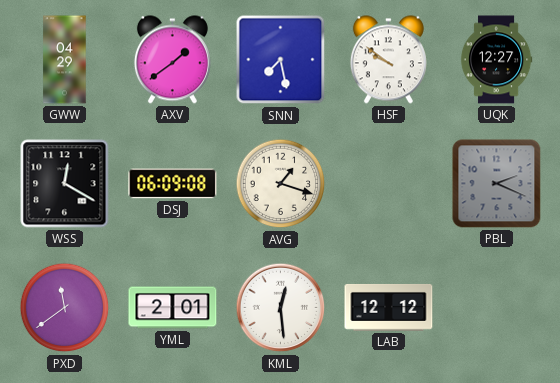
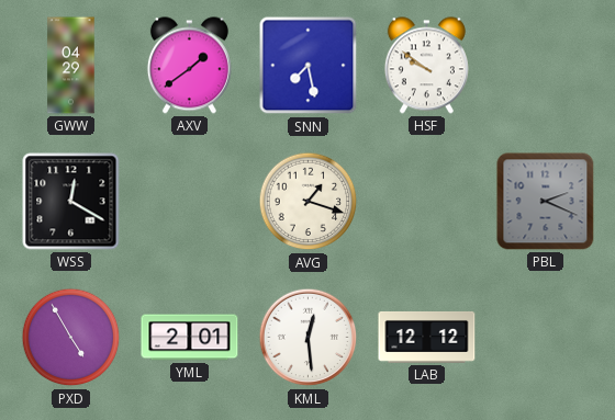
UQK: 12:27 -> none (496, 60)
DSJ: 06:09 -> none (173, 184)
PXD: 11:39 -> 4:55 (71, 338)
